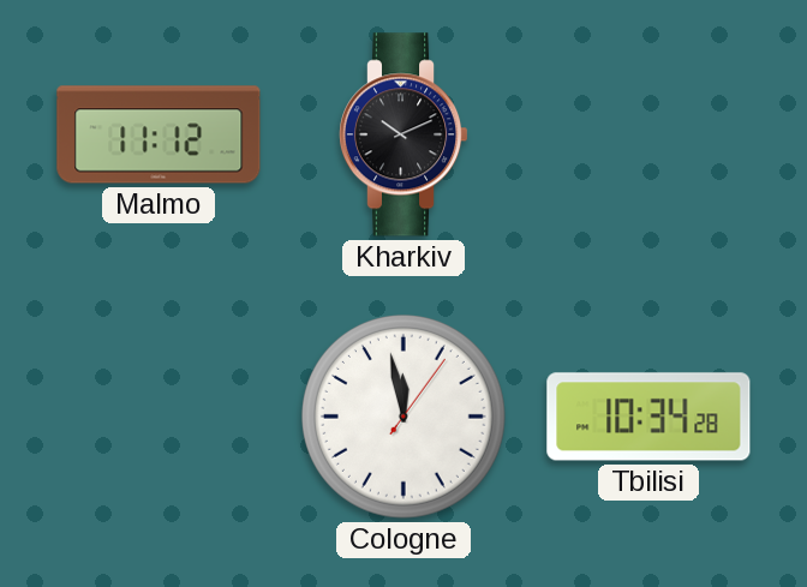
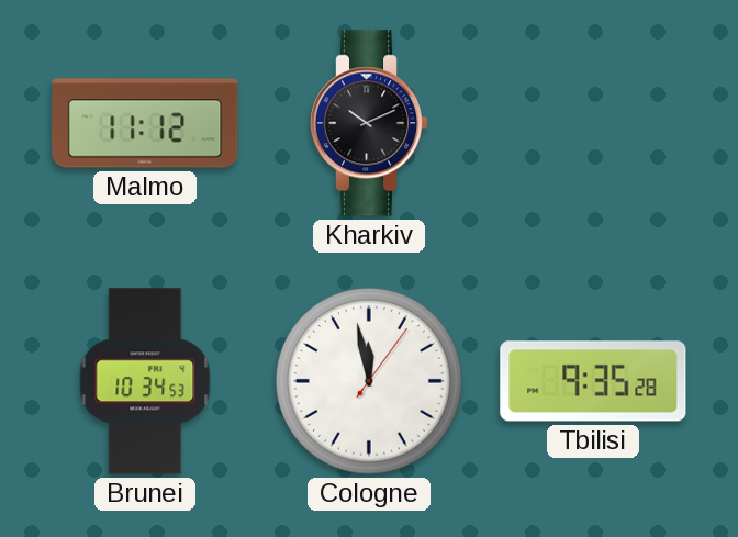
Brunei: none -> 10:34 (145, 381)
Tbilisi: 10:34 -> 9:35 (593, 381)
